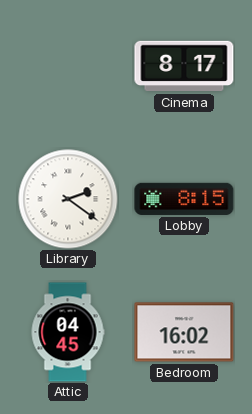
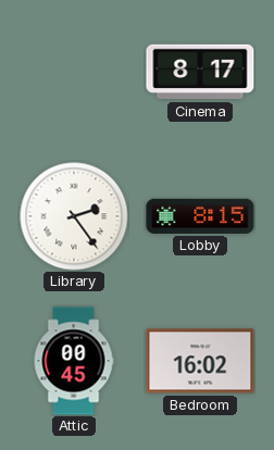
Library: 2:21 -> 2:24 (74, 216)
Attic: 04:45 -> 00:45 (74, 361)
